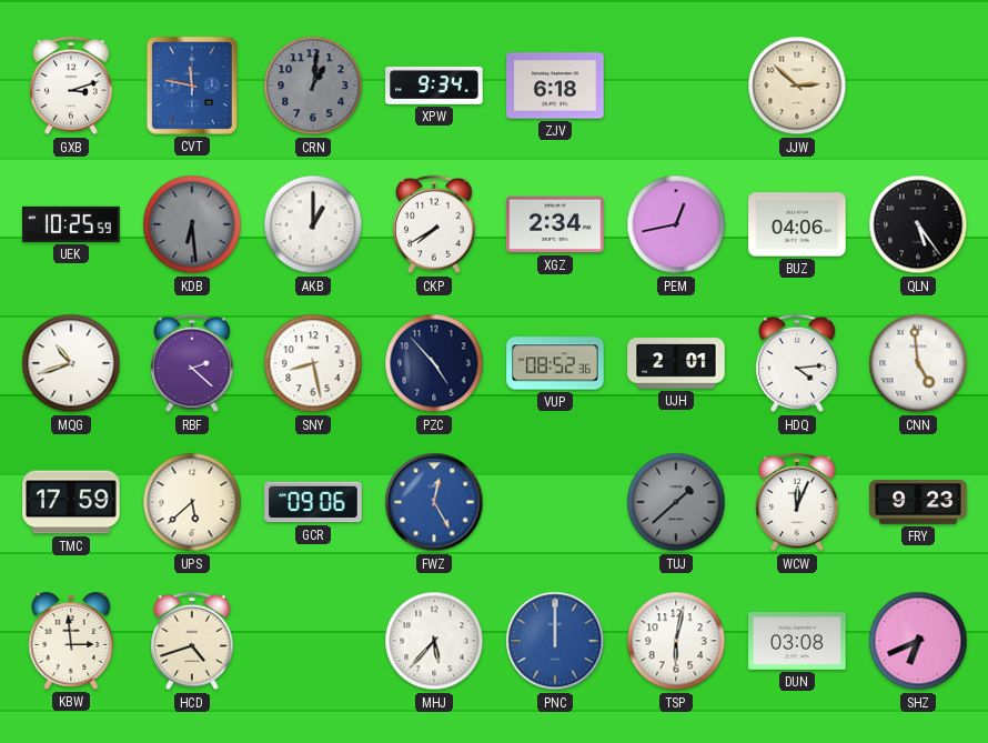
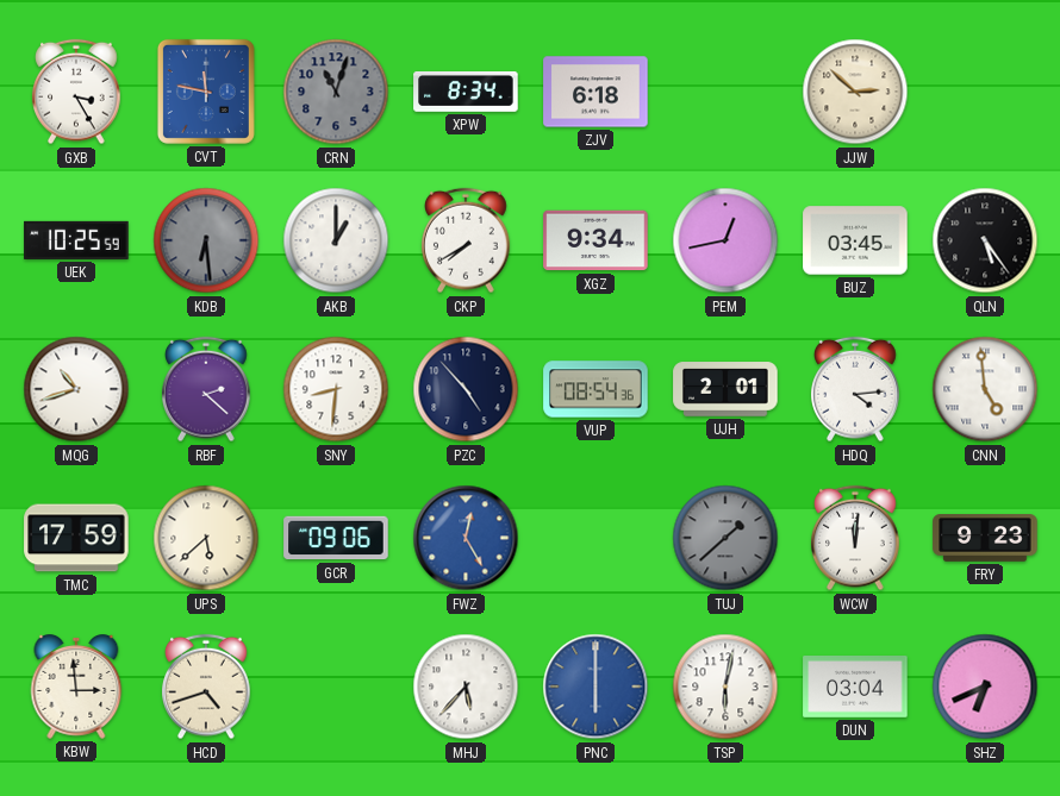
GXB: 3:12 -> 3:25 (77, 92)
CRN: 1:01 -> 11:03 (336, 92)
XPW: 9:34 -> 8:34 (466, 93)
XGZ: 2:34 -> 9:34 (596, 240)
BUZ: 04:06 -> 03:45 (855, 240)
SNY: 8:28 -> 8:31 (336, 389)
VUP: 08:52 -> 08:54 (596, 389)
WCW: 12:04 -> 12:01 (856, 538)
PNC: 12:00 -> 6:00 (596, 687)
DUN: 03:08 -> 03:04 (855, 688)
